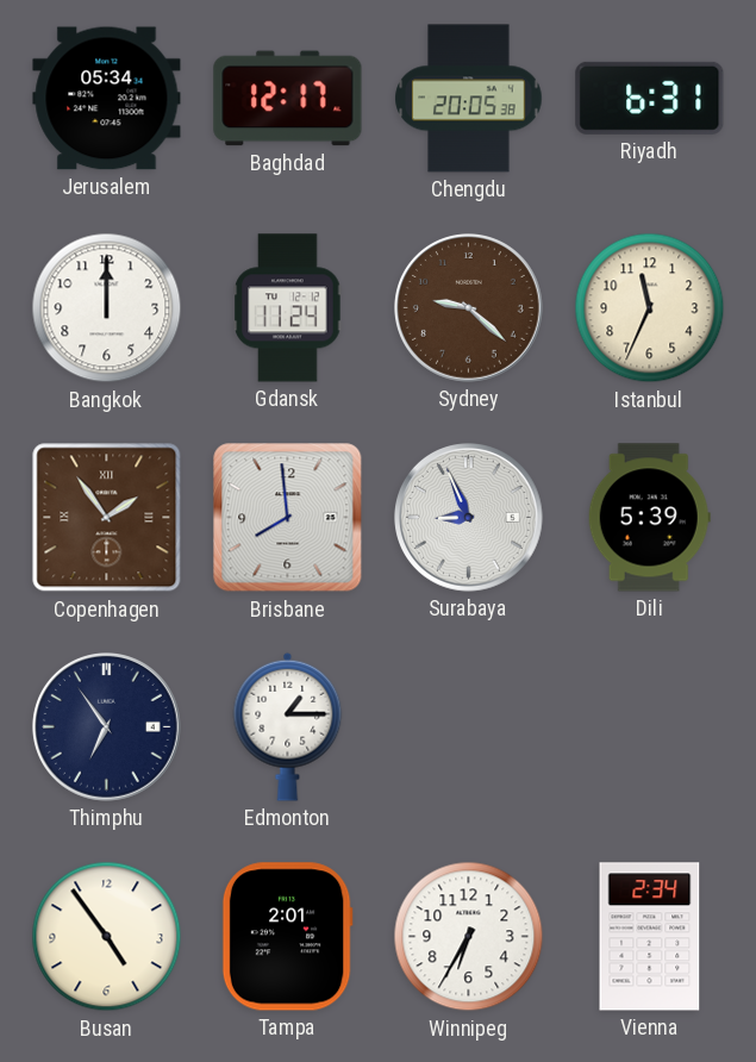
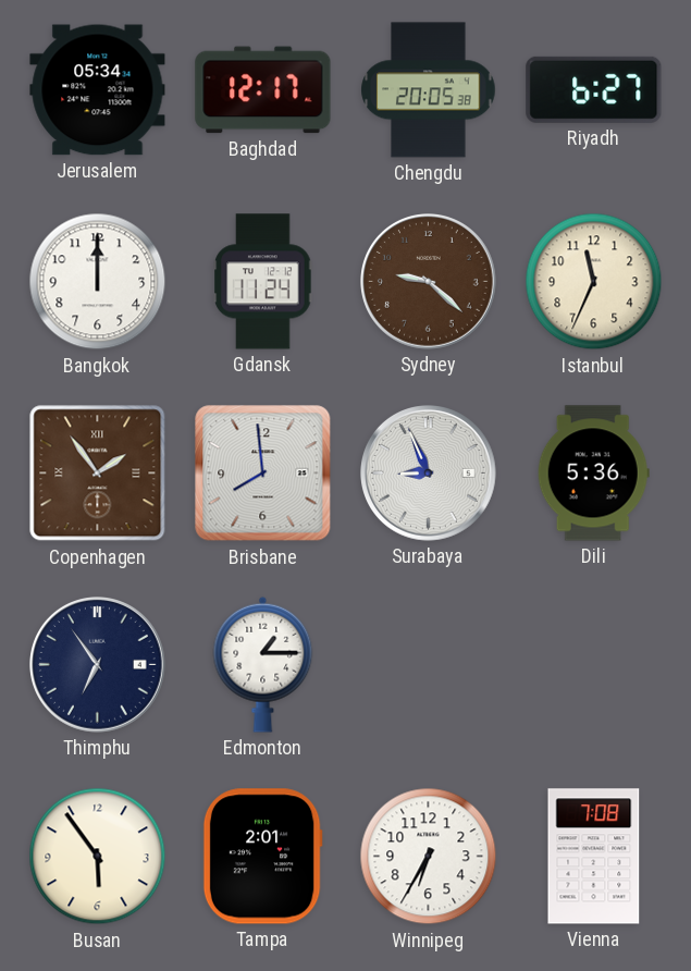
Riyadh: 6:31 -> 6:27 (594, 89)
Dili: 5:39 -> 5:36 (593, 474)
Busan: 4:54 -> 5:54 (98, 857)
Vienna: 2:34 -> 7:08 (594, 857)
